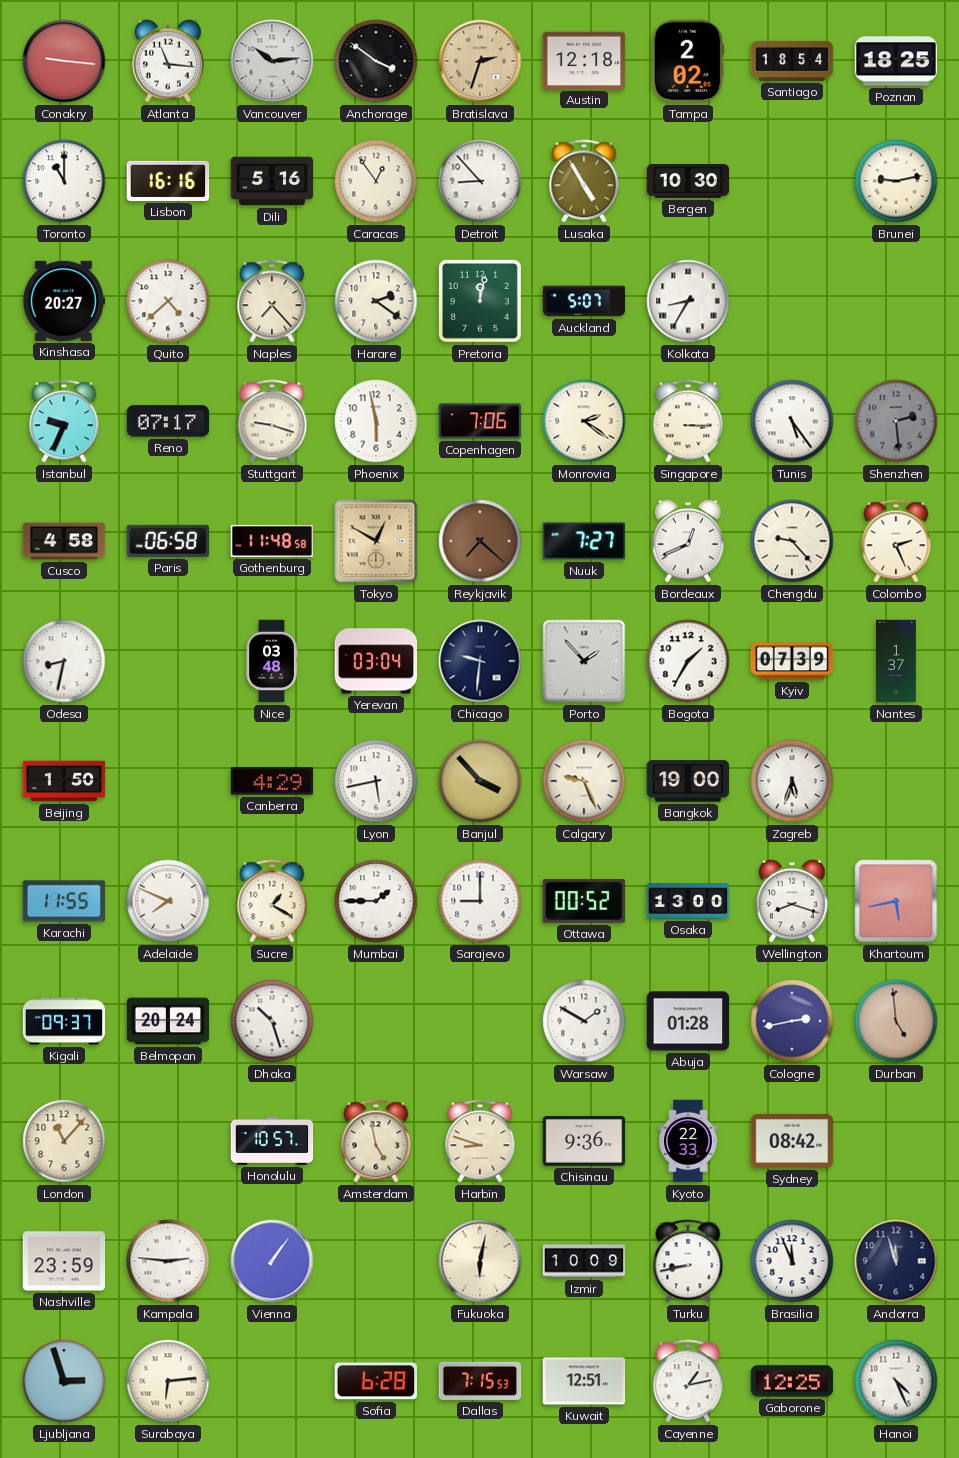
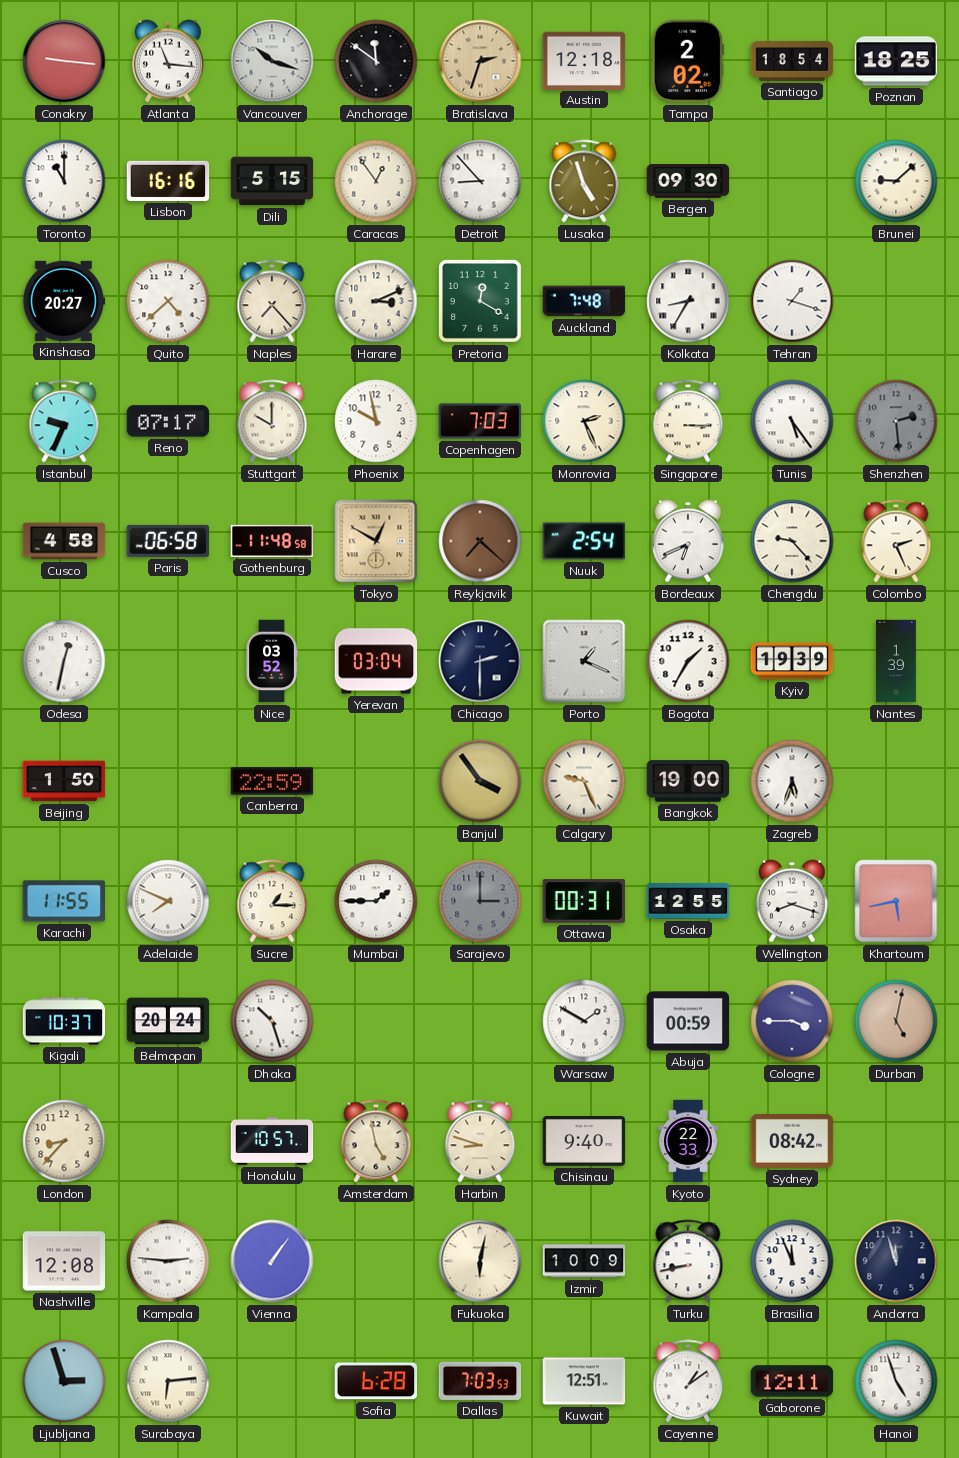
Vancouver: 10:14 -> 10:18 (272, 61)
Anchorage: 3:51 -> 11:51 (376, 61)
Dili: 5:16 -> 5:15 (272, 181)
Lusaka: 4:55 -> 4:57 (584, 181)
Bergen: 10:30 -> 09:30 (688, 181)
Brunei: 9:13 -> 9:08 (896, 181)
Harare: 2:21 -> 3:11 (376, 301)
Pretoria: 12:02 -> 12:20 (481, 302)
Auckland: 5:07 -> 7:48 (584, 301)
Tehran: none -> 1:18 (792, 301)
Stuttgart: 9:18 -> 10:00 (272, 421)
Phoenix: 5:58 -> 9:58 (376, 421)
Copenhagen: 7:06 -> 7:03 (480, 421)
Monrovia: 2:21 -> 2:26 (584, 421)
Nuuk: 7:27 -> 2:54 (584, 541)
Bordeaux: 12:41 -> 6:41 (688, 541)
Odesa: 8:32 -> 12:32 (64, 661)
Nice: 03:48 -> 03:52 (272, 661)
Chicago: 9:31 -> 2:30 (480, 661)
Porto: 1:53 -> 1:19 (584, 661)
Kyiv: 07:39 -> 19:39 (792, 661)
Nantes: 1:37 -> 1:39 (896, 661)
Canberra: 4:29 -> 22:59 (272, 781)
Lyon: 5:43 -> none (376, 781)
Banjul: 3:53 -> 3:54 (480, 781)
Sucre: 1:20 -> 1:15 (272, 901)
Sarajevo: 9:00 -> 3:00 (480, 901)
Sarajevo dial: white -> grey (480, 901)
Ottawa: 00:52 -> 00:31 (584, 901)
Osaka: 13:00 -> 12:55 (688, 901)
Kigali: 09:37 -> 10:37 (64, 1021)
Abuja: 01:28 -> 00:59 (688, 1021)
Cologne: 2:43 -> 3:45 (792, 1021)
Durban: 4:59 -> 5:02 (896, 1021)
London: 11:07 -> 8:37 (64, 1141)
Chisinau: 9:36 -> 9:40 (584, 1142)
Nashville: 23:59 -> 12:08 (64, 1261)
Dallas: 7:15 -> 7:03 (480, 1381)
Cayenne: 1:13 -> 1:09 (688, 1381)
Gaborone: 12:25 -> 12:11 (792, 1381)
Hanoi: 4:26 -> 4:57 (896, 1381)
